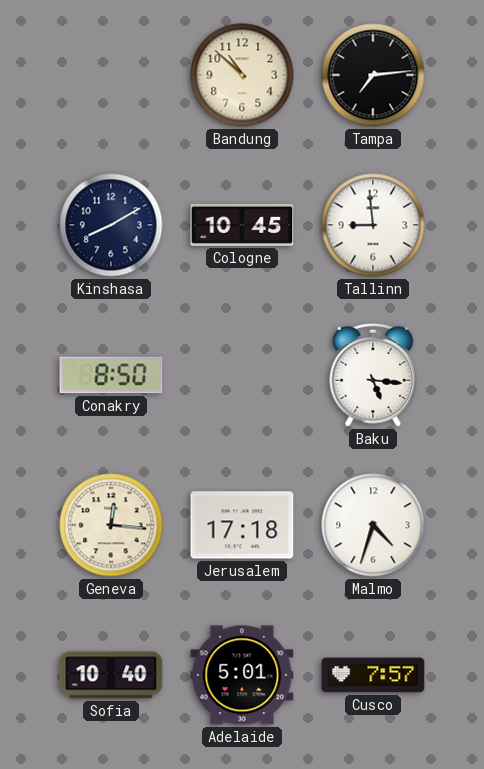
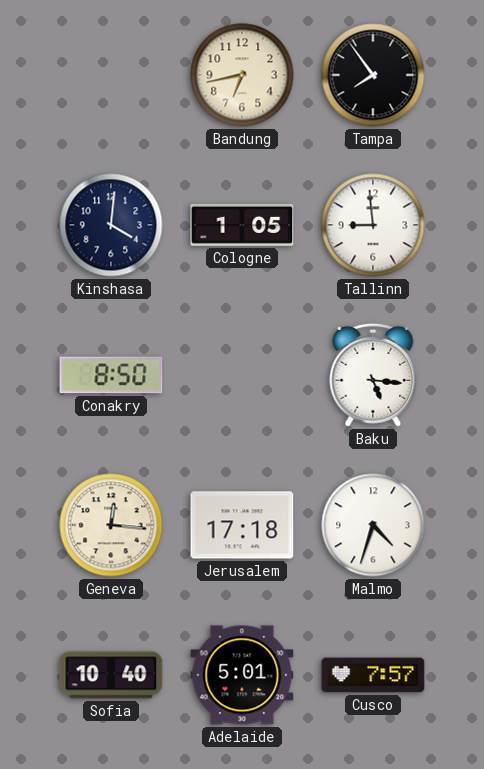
Bandung: 10:52 -> 6:43 (242, 75)
Tampa: 7:14 -> 7:54 (373, 75)
Kinshasa: 8:10 -> 4:01 (111, 225)
Cologne: 10:45 -> 1:05 (242, 225)
